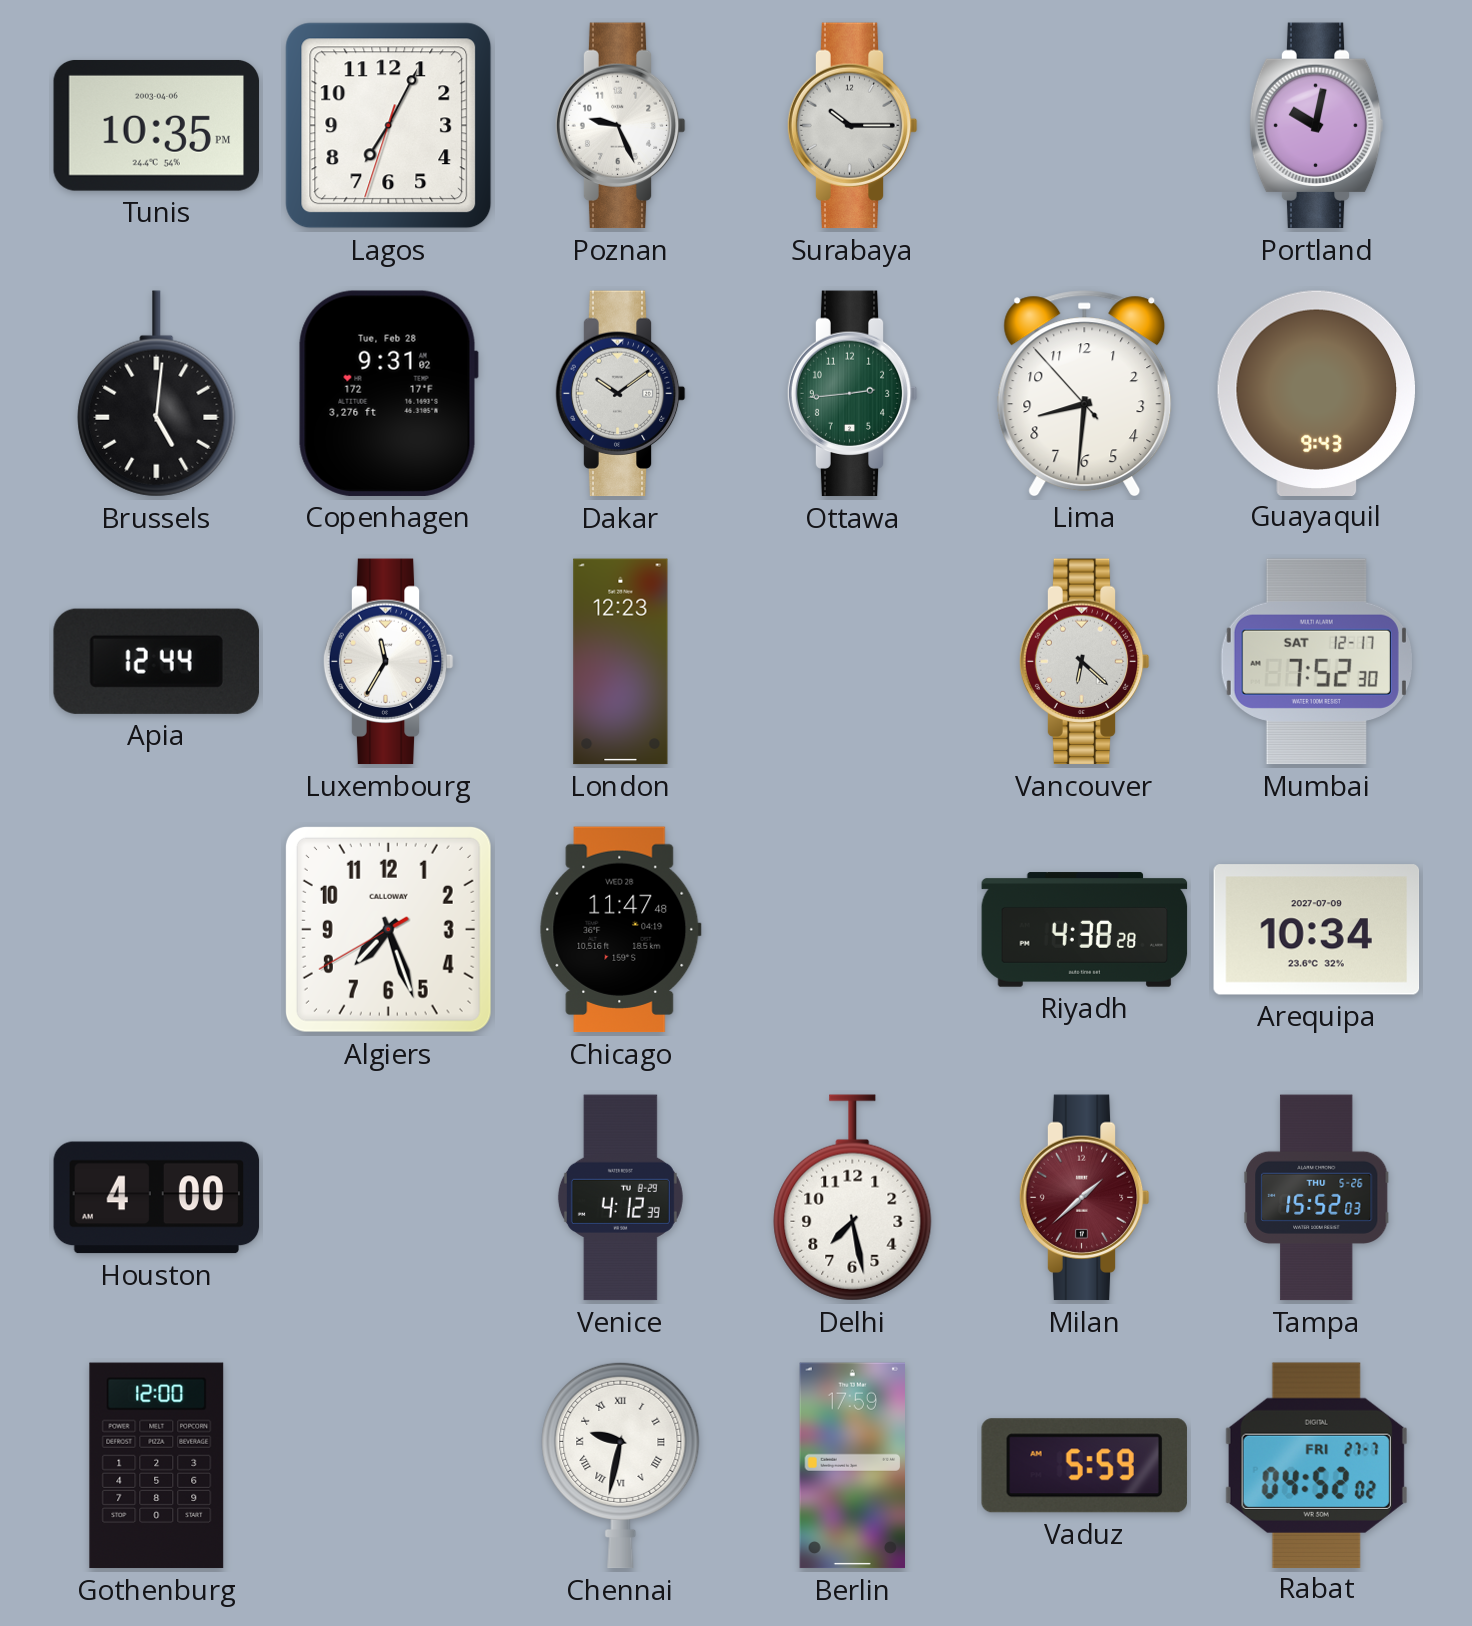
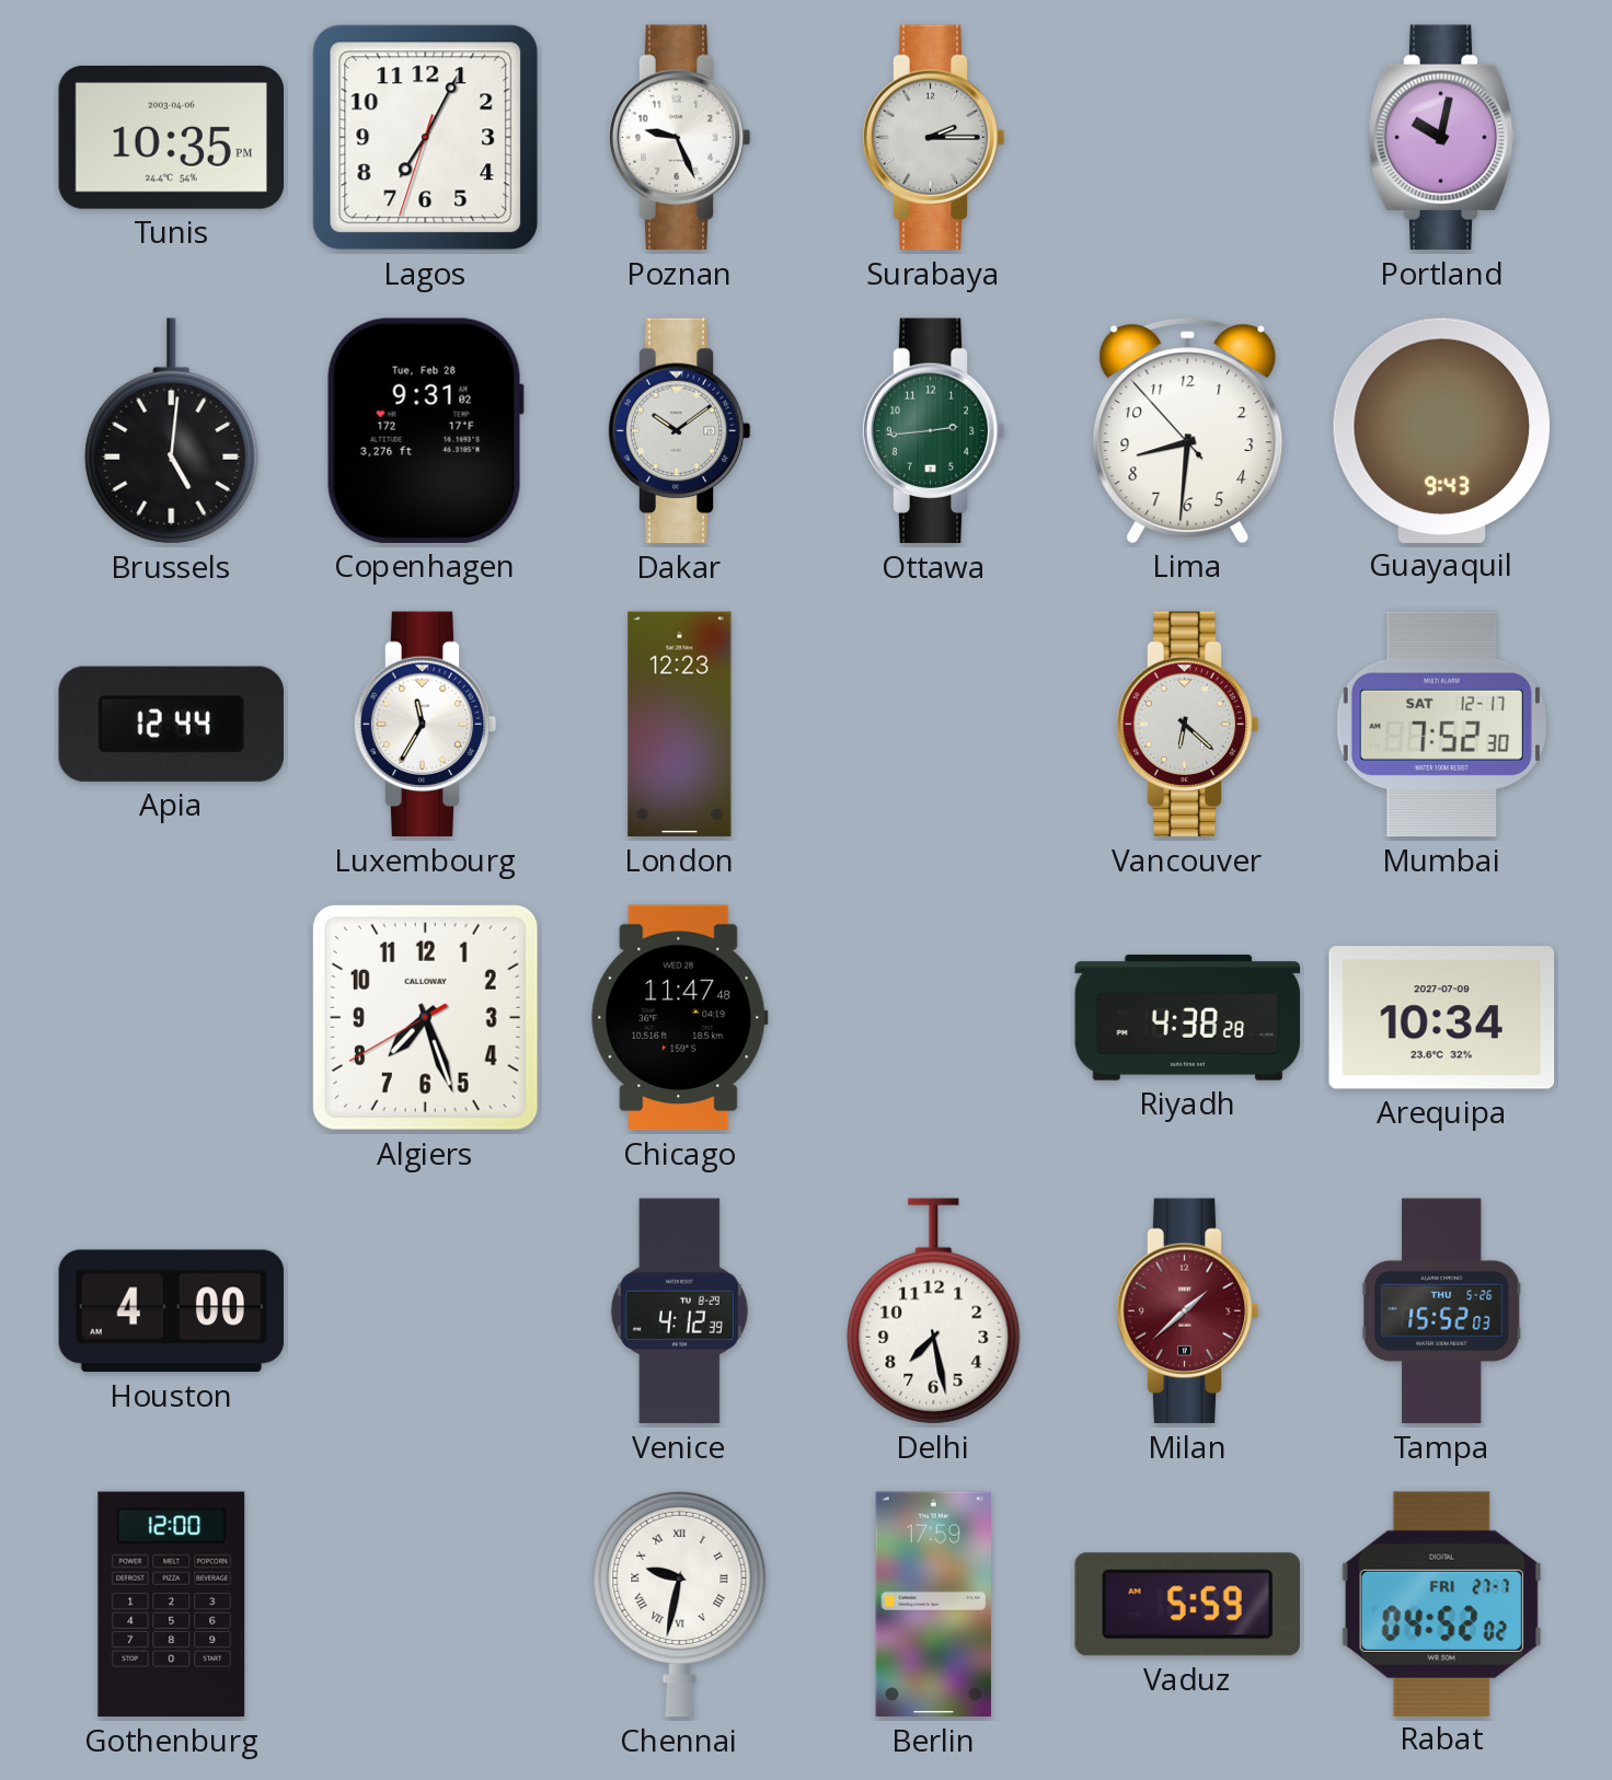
Surabaya: 10:15 -> 2:15 (933, 138)
